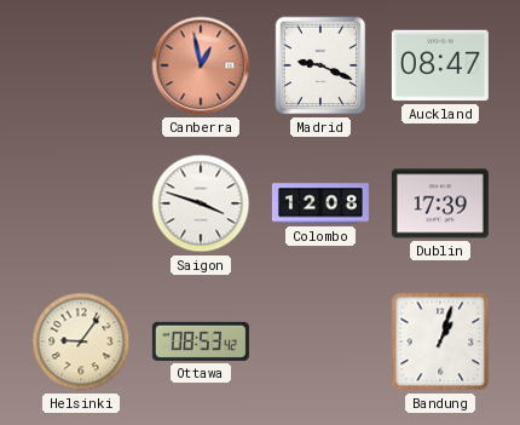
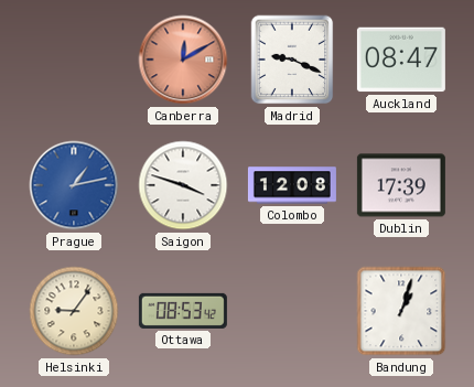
Canberra: 12:58 -> 12:10 (183, 60)
Prague: none -> 1:13 (74, 185)
